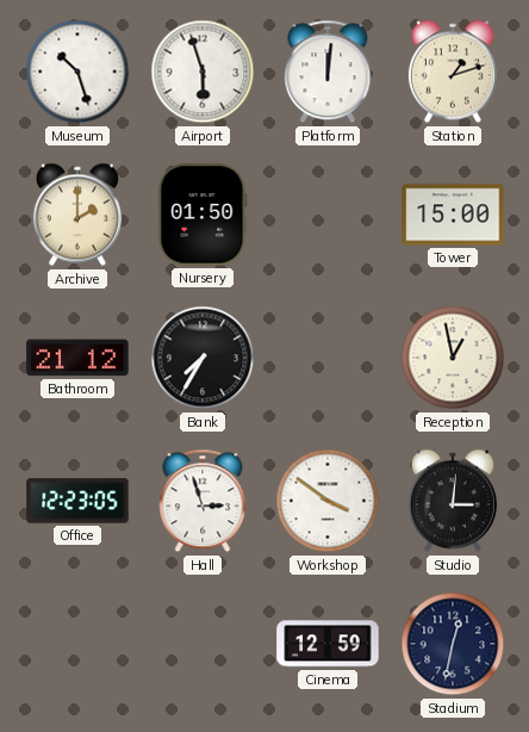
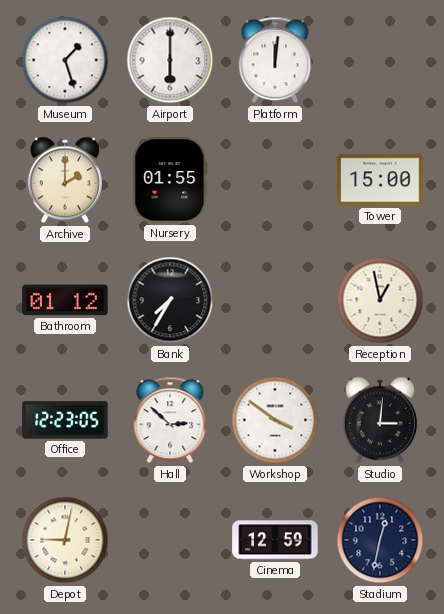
Museum: 10:27 -> 1:27 (65, 60)
Airport: 5:57 -> 6:00 (170, 60)
Station: 1:12 -> none (453, 72)
Nursery: 01:50 -> 01:55 (170, 180)
Bathroom: 21:12 -> 01:12 (65, 300)
Hall: 2:57 -> 2:52 (170, 420)
Depot: none -> 9:02 (65, 540)
